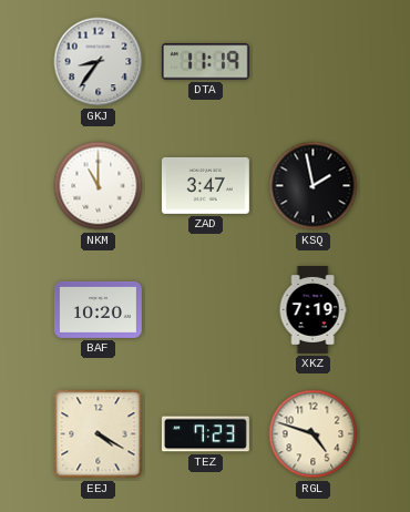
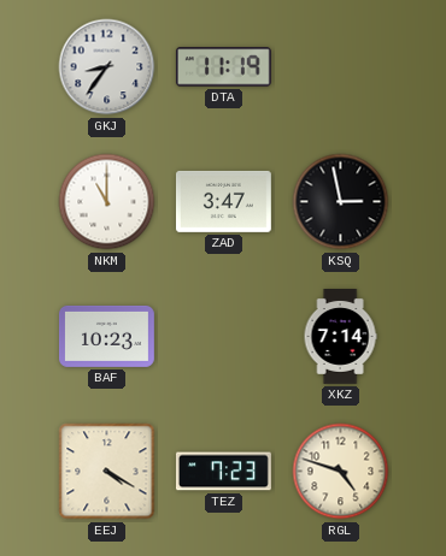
KSQ: 1:58 -> 2:58 (341, 202)
BAF: 10:20 -> 10:23 (106, 336)
XKZ: 7:19 -> 7:14 (340, 337)
